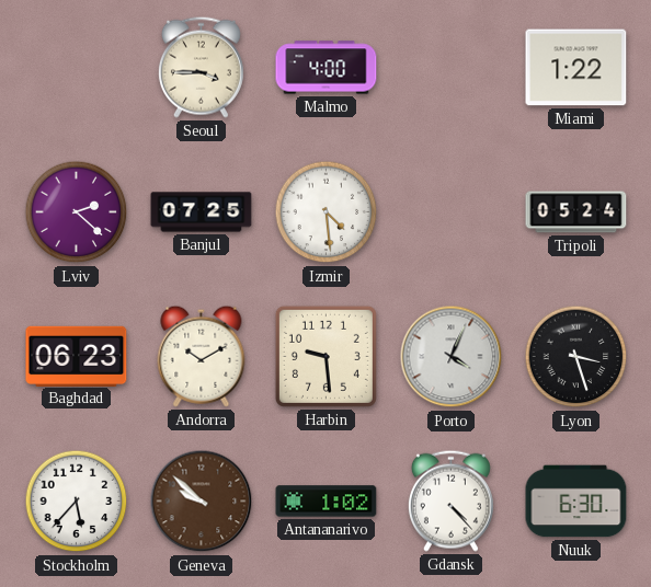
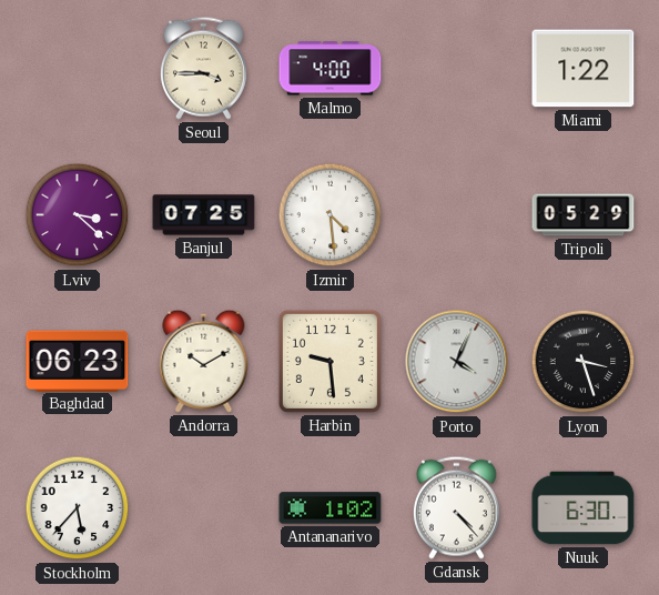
Lviv: 2:22 -> 3:22 (78, 215)
Tripoli: 05:24 -> 05:29 (584, 215)
Geneva: 9:52 -> none (202, 502)
